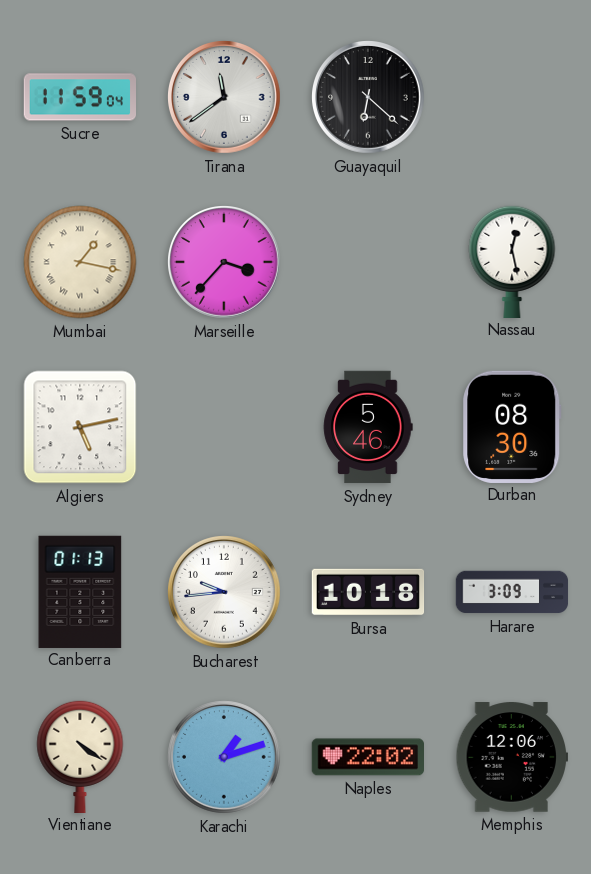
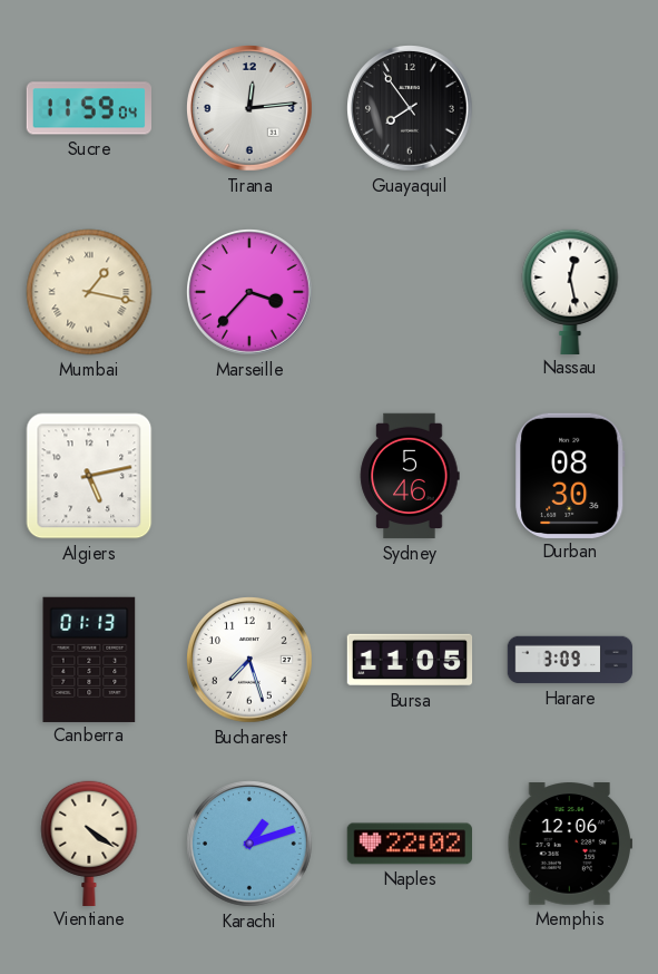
Tirana: 11:39 -> 12:14 (251, 109)
Guayaquil: 6:22 -> 7:54 (411, 109)
Bucharest: 9:44 -> 7:27 (251, 661)
Bursa: 10:18 -> 11:05 (410, 660)
